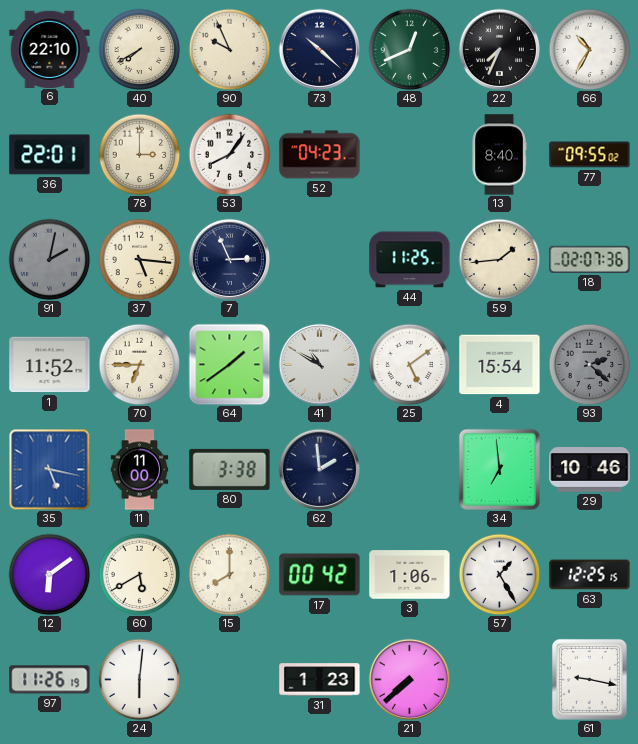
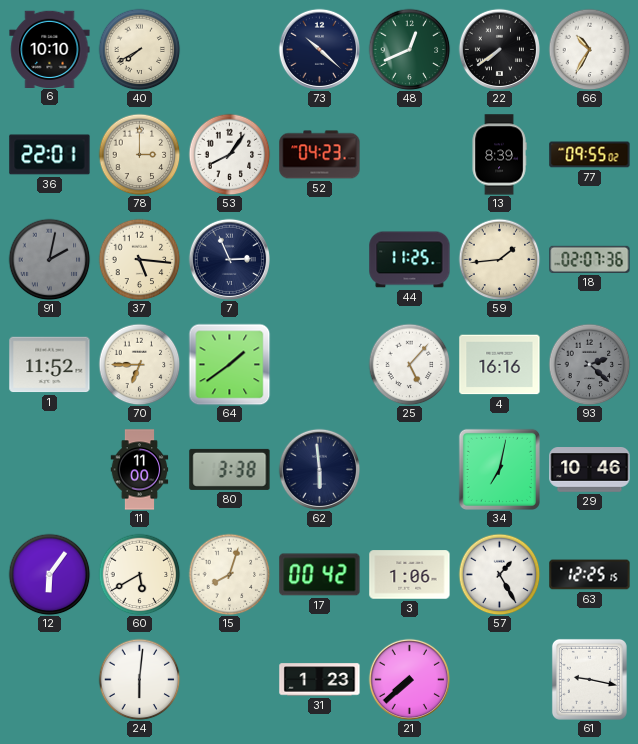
6: 22:10 -> 10:10 (50, 49)
90: 9:56 -> none (229, 49)
22: 7:34 -> 7:39 (499, 49)
13: 8:40 -> 8:39 (499, 155)
41: 10:50 -> none (319, 364)
25: 5:09 -> 5:07 (409, 364)
4: 15:54 -> 16:16 (500, 365)
35: 5:17 -> none (49, 469)
62: 1:59 -> 5:59 (319, 469)
34: 6:59 -> 7:02 (499, 469)
12: 6:09 -> 6:06 (49, 574)
15: 8:00 -> 8:03 (229, 574)
97: 11:26 -> none (50, 680)
